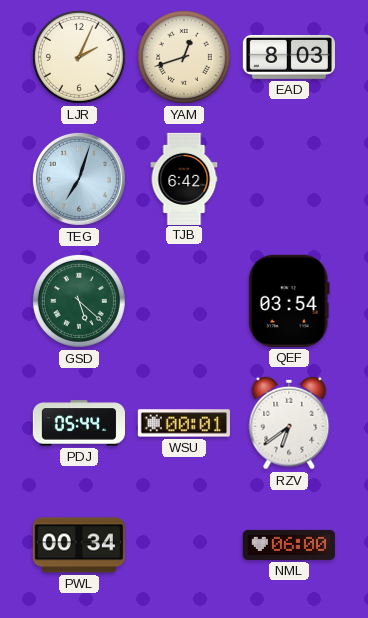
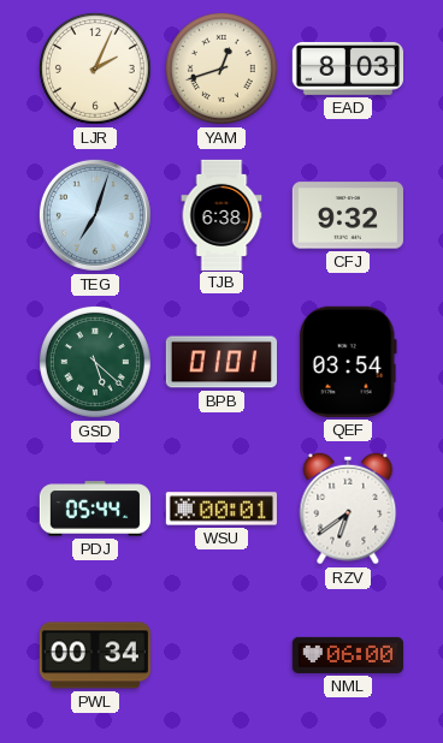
TJB: 6:42 -> 6:38 (221, 214)
CFJ: none -> 9:32 (348, 215)
BPB: none -> 01:01 (220, 362)
